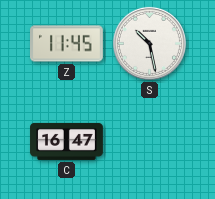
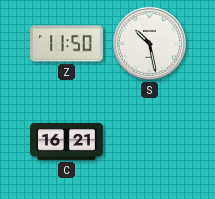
Z: 11:45 -> 11:50 (67, 44)
C: 16:47 -> 16:21 (67, 141)
